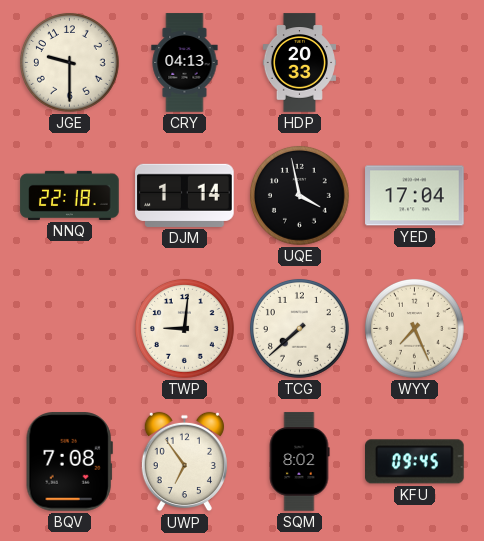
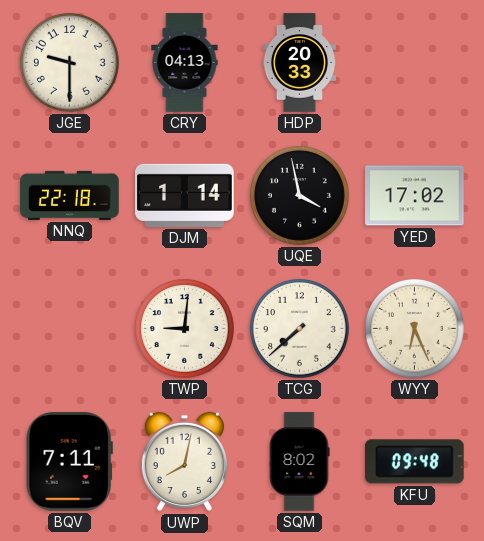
YED: 17:04 -> 17:02 (415, 196)
WYY: 7:26 -> 6:26 (414, 328)
BQV: 7:08 -> 7:11 (69, 462)
UWP: 6:54 -> 8:02 (184, 462)
KFU: 09:45 -> 09:48 (415, 462)
